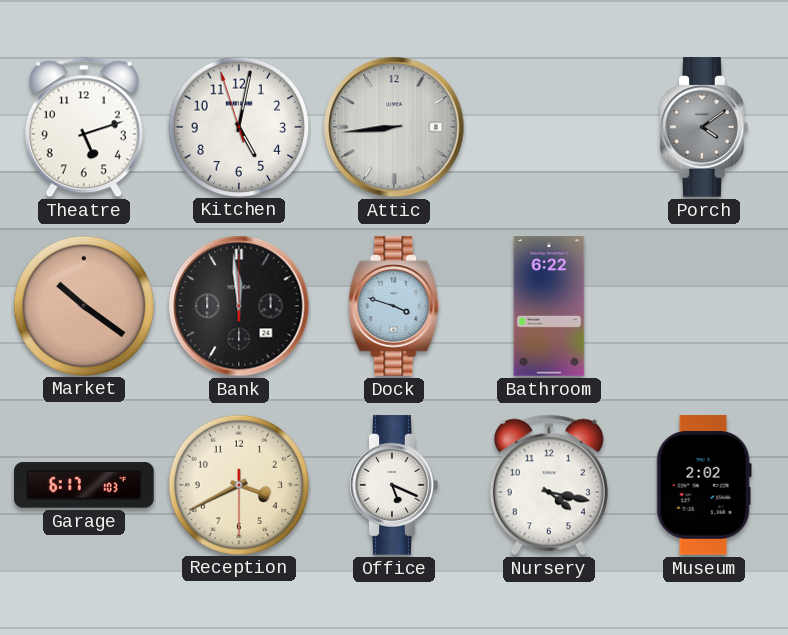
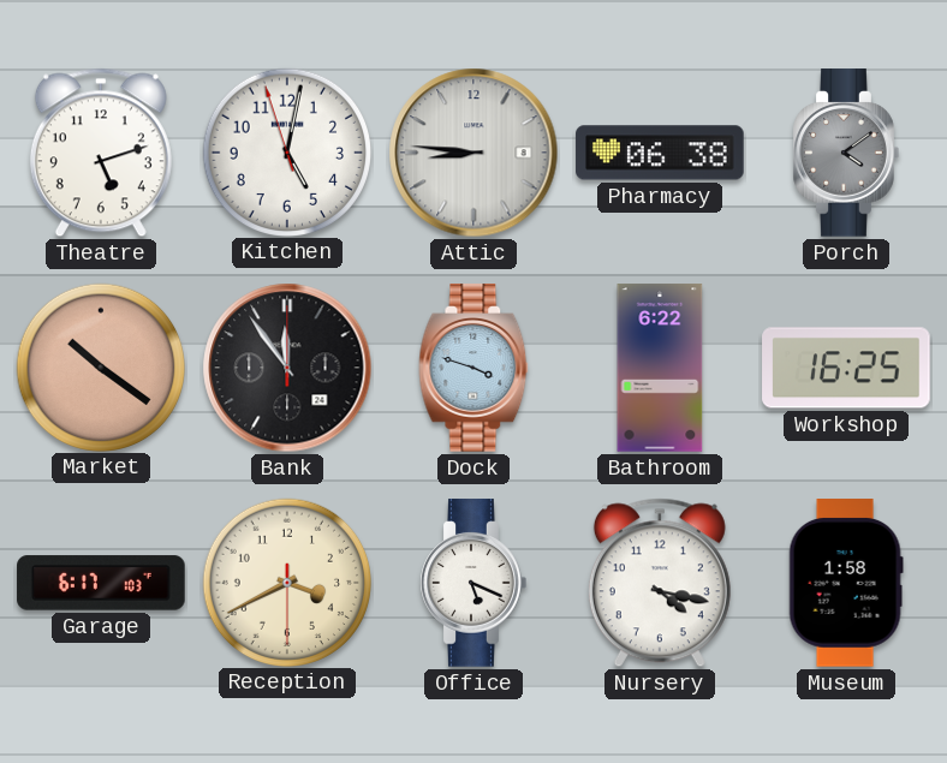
Attic: 8:44 -> 8:46 (473, 153)
Pharmacy: none -> 06:38 (660, 153)
Bank: 11:59 -> 11:54 (287, 368)
Workshop: none -> 16:25 (846, 368)
Museum: 2:02 -> 1:58 (846, 583)
